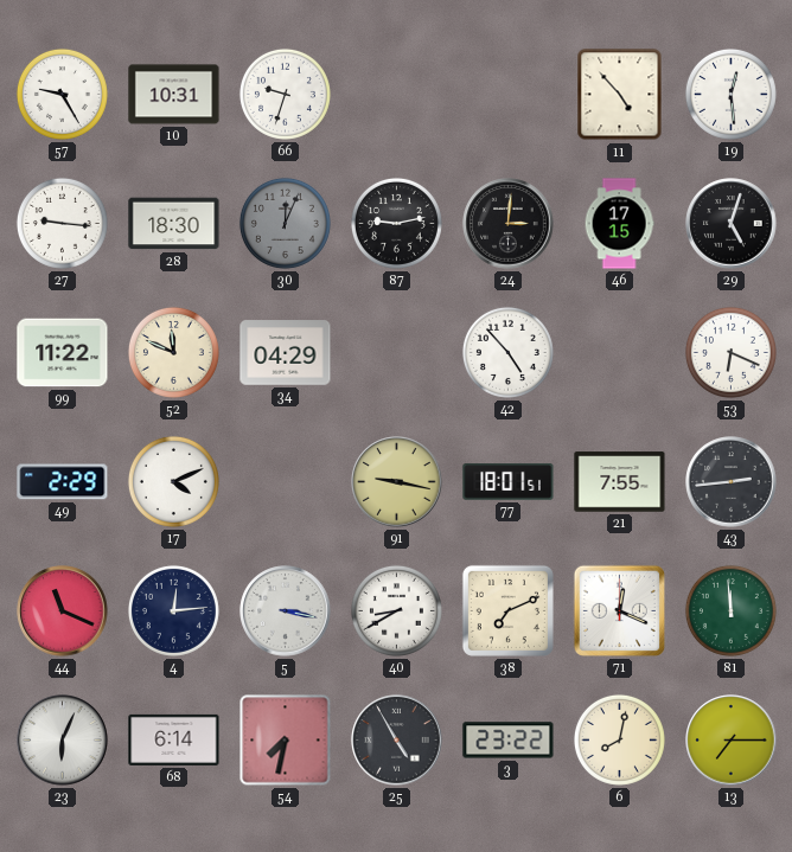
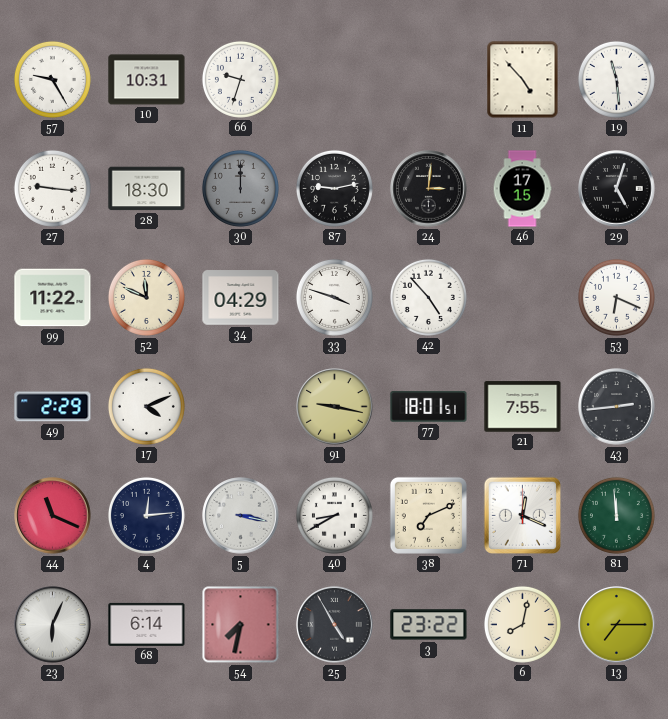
19: 12:29 -> 11:29 (616, 79)
30: 12:04 -> 12:00 (240, 188)
33: none -> 3:48 (334, 297)
